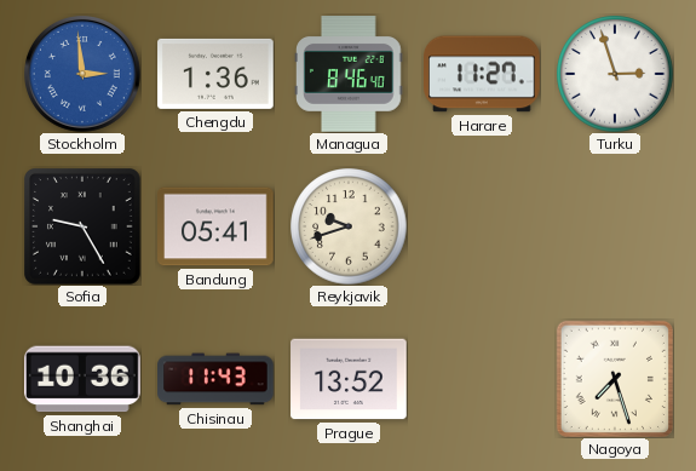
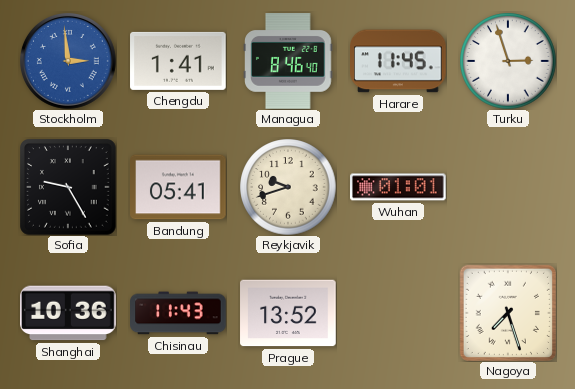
Chengdu: 1:36 -> 1:41 (178, 61)
Harare: 11:27 -> 11:45 (399, 61)
Wuhan: none -> 01:01 (399, 187)
